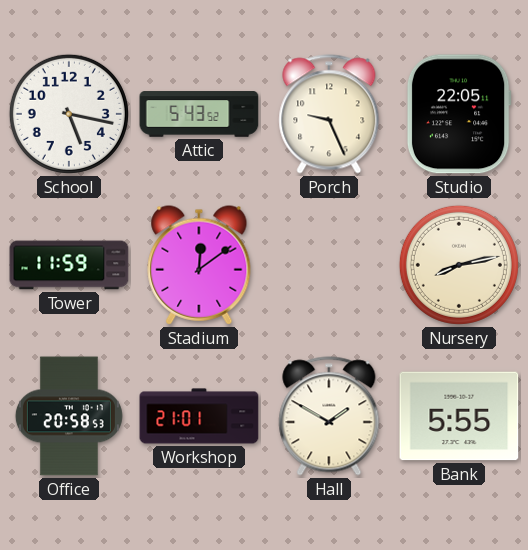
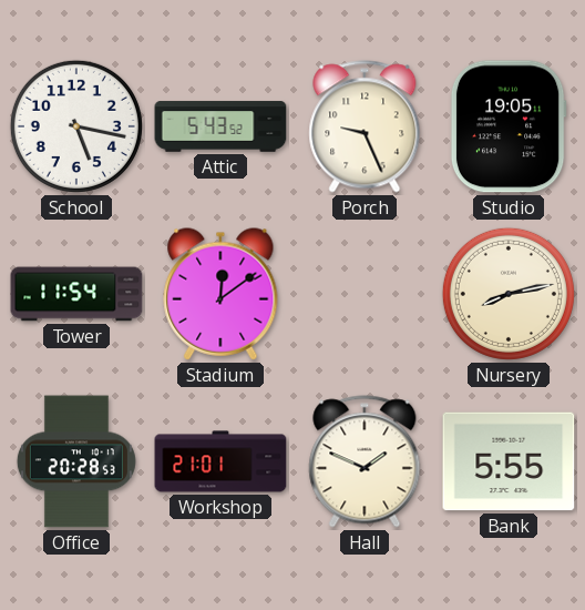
Studio: 22:05 -> 19:05 (509, 126)
Tower: 11:59 -> 11:54 (76, 294)
Office: 20:58 -> 20:28 (76, 461)
Hall: 1:50 -> 1:49 (365, 461)
